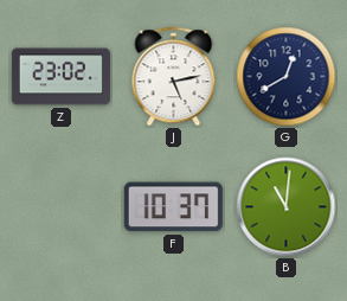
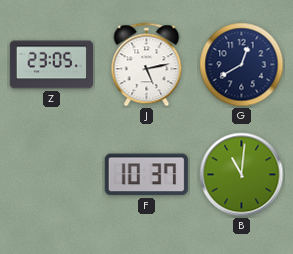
Z: 23:02 -> 23:05 (51, 65)
